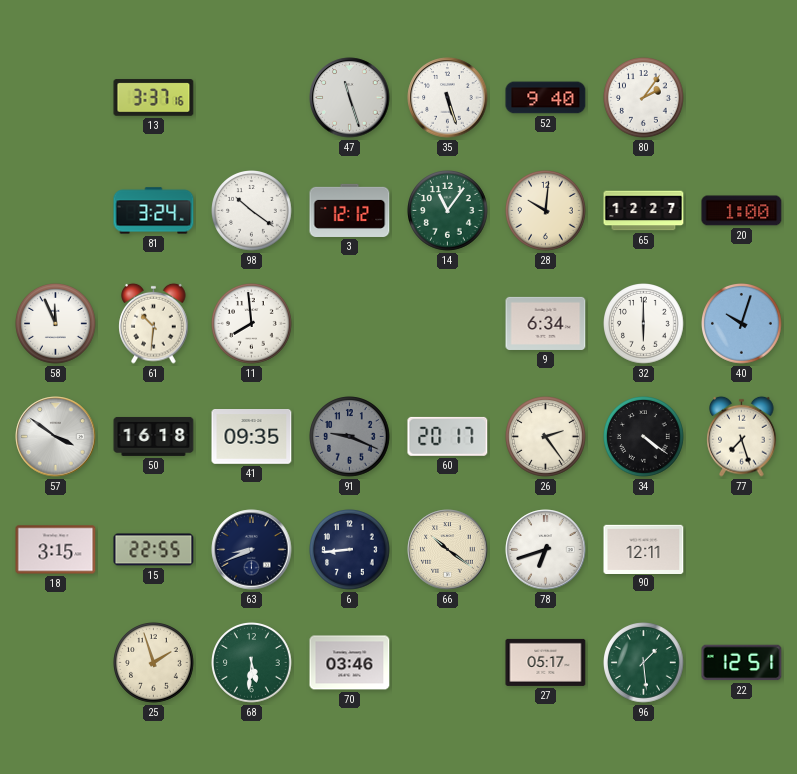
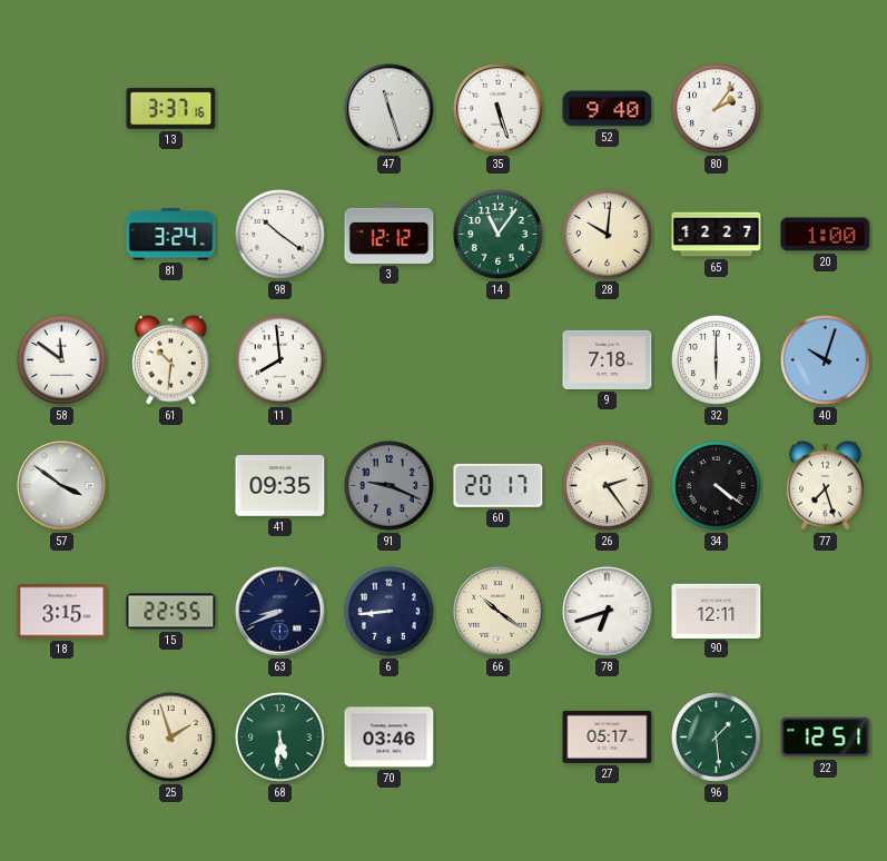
58: 11:56 -> 11:51 (62, 360)
9: 6:34 -> 7:18 (608, 359)
50: 16:18 -> none (154, 436)
